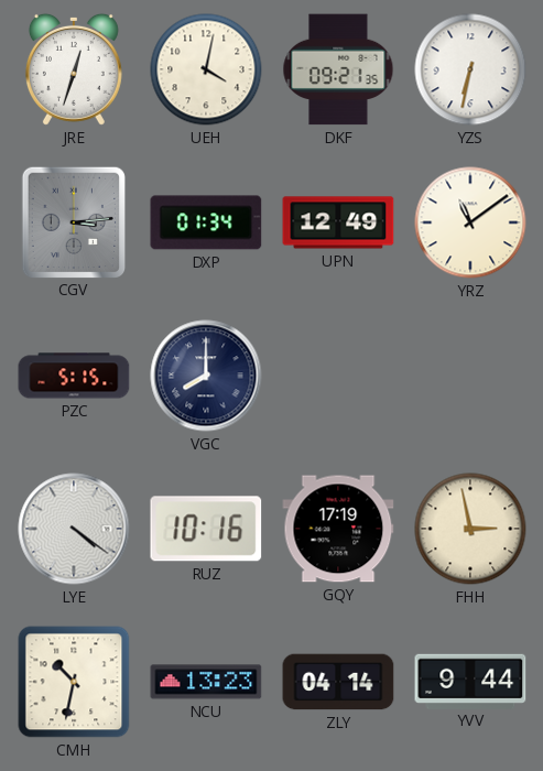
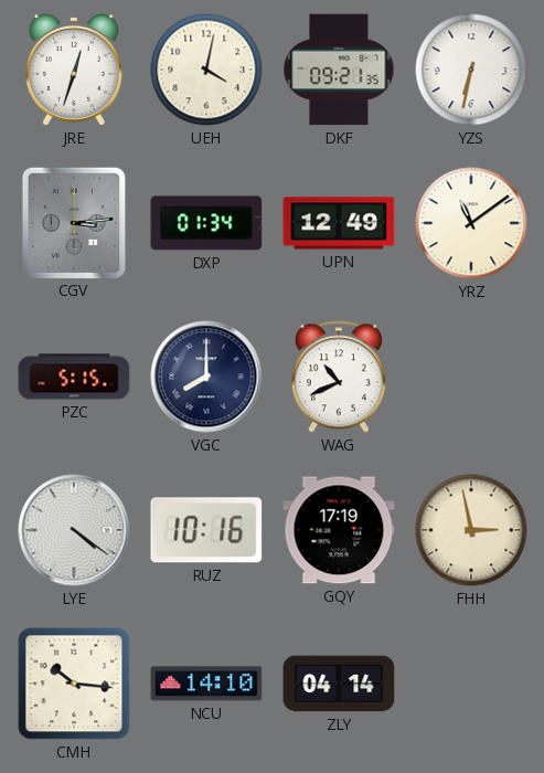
WAG: none -> 10:41 (339, 377)
CMH: 10:32 -> 10:16 (74, 684)
NCU: 13:23 -> 14:10 (206, 684)
YVV: 9:44 -> none (470, 681)
